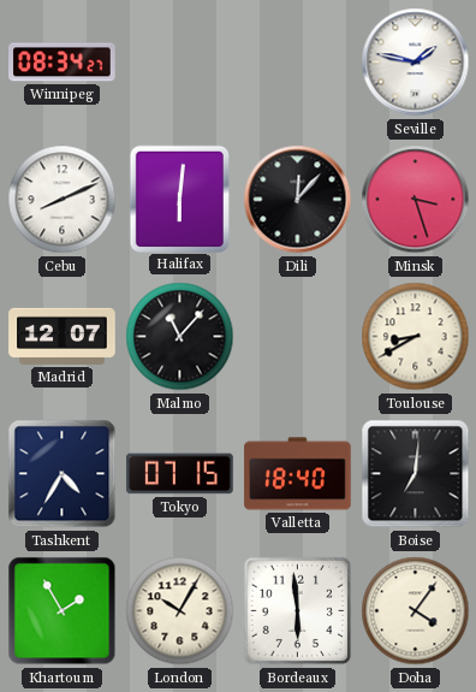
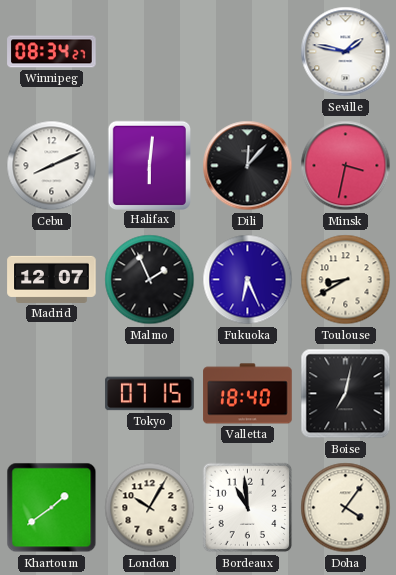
Minsk: 3:27 -> 3:32 (346, 166)
Malmo: 11:07 -> 1:56 (150, 280)
Fukuoka: none -> 6:26 (248, 280)
Tashkent: 4:35 -> none (63, 474)
Boise: 7:01 -> 7:02 (346, 394)
Khartoum: 1:55 -> 1:39 (52, 508)
Bordeaux: 5:59 -> 10:59 (248, 508)
